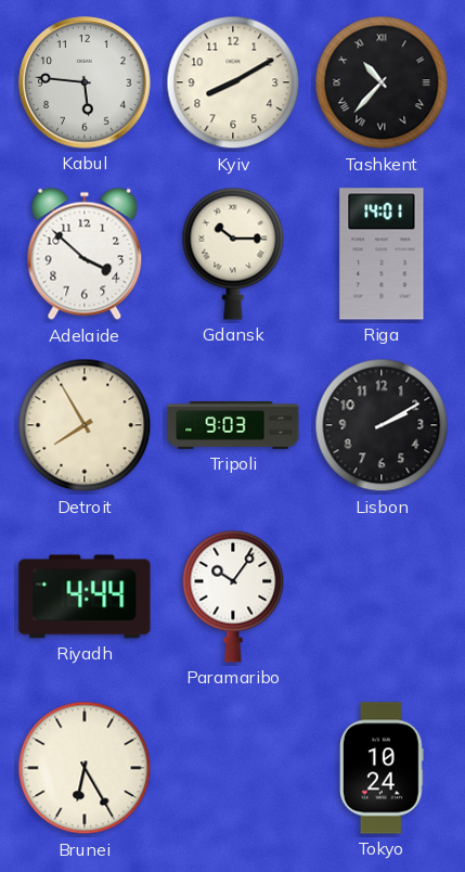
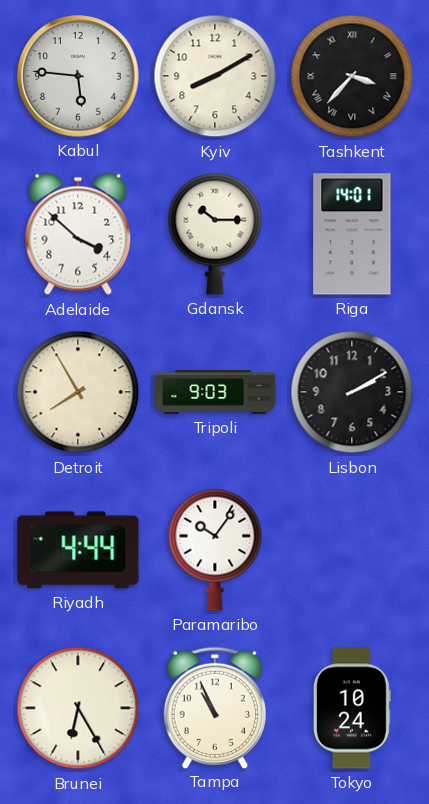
Tashkent: 10:37 -> 3:37 (352, 76)
Tampa: none -> 10:56 (215, 707)
